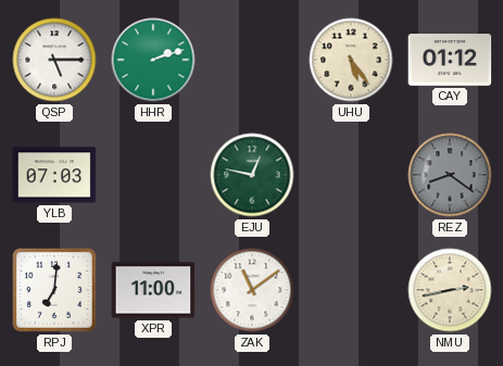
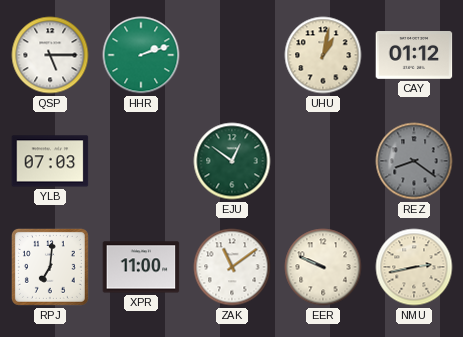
UHU: 5:24 -> 1:02 (323, 55)
EJU: 12:47 -> 12:51 (232, 161)
EER: none -> 9:49 (323, 267)
